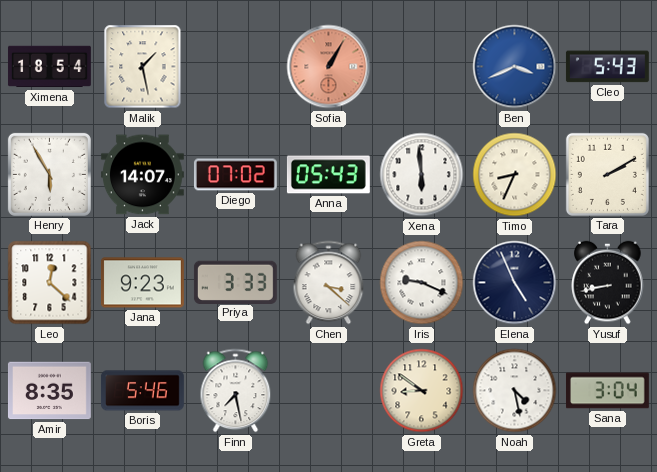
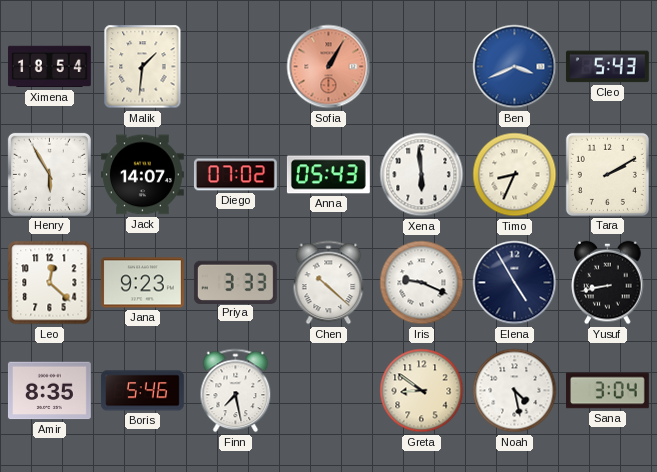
Malik: 1:28 -> 1:31 (143, 67)
Chen: 3:22 -> 10:22 (329, 283)
Elena: 4:56 -> 4:55 (515, 283)
